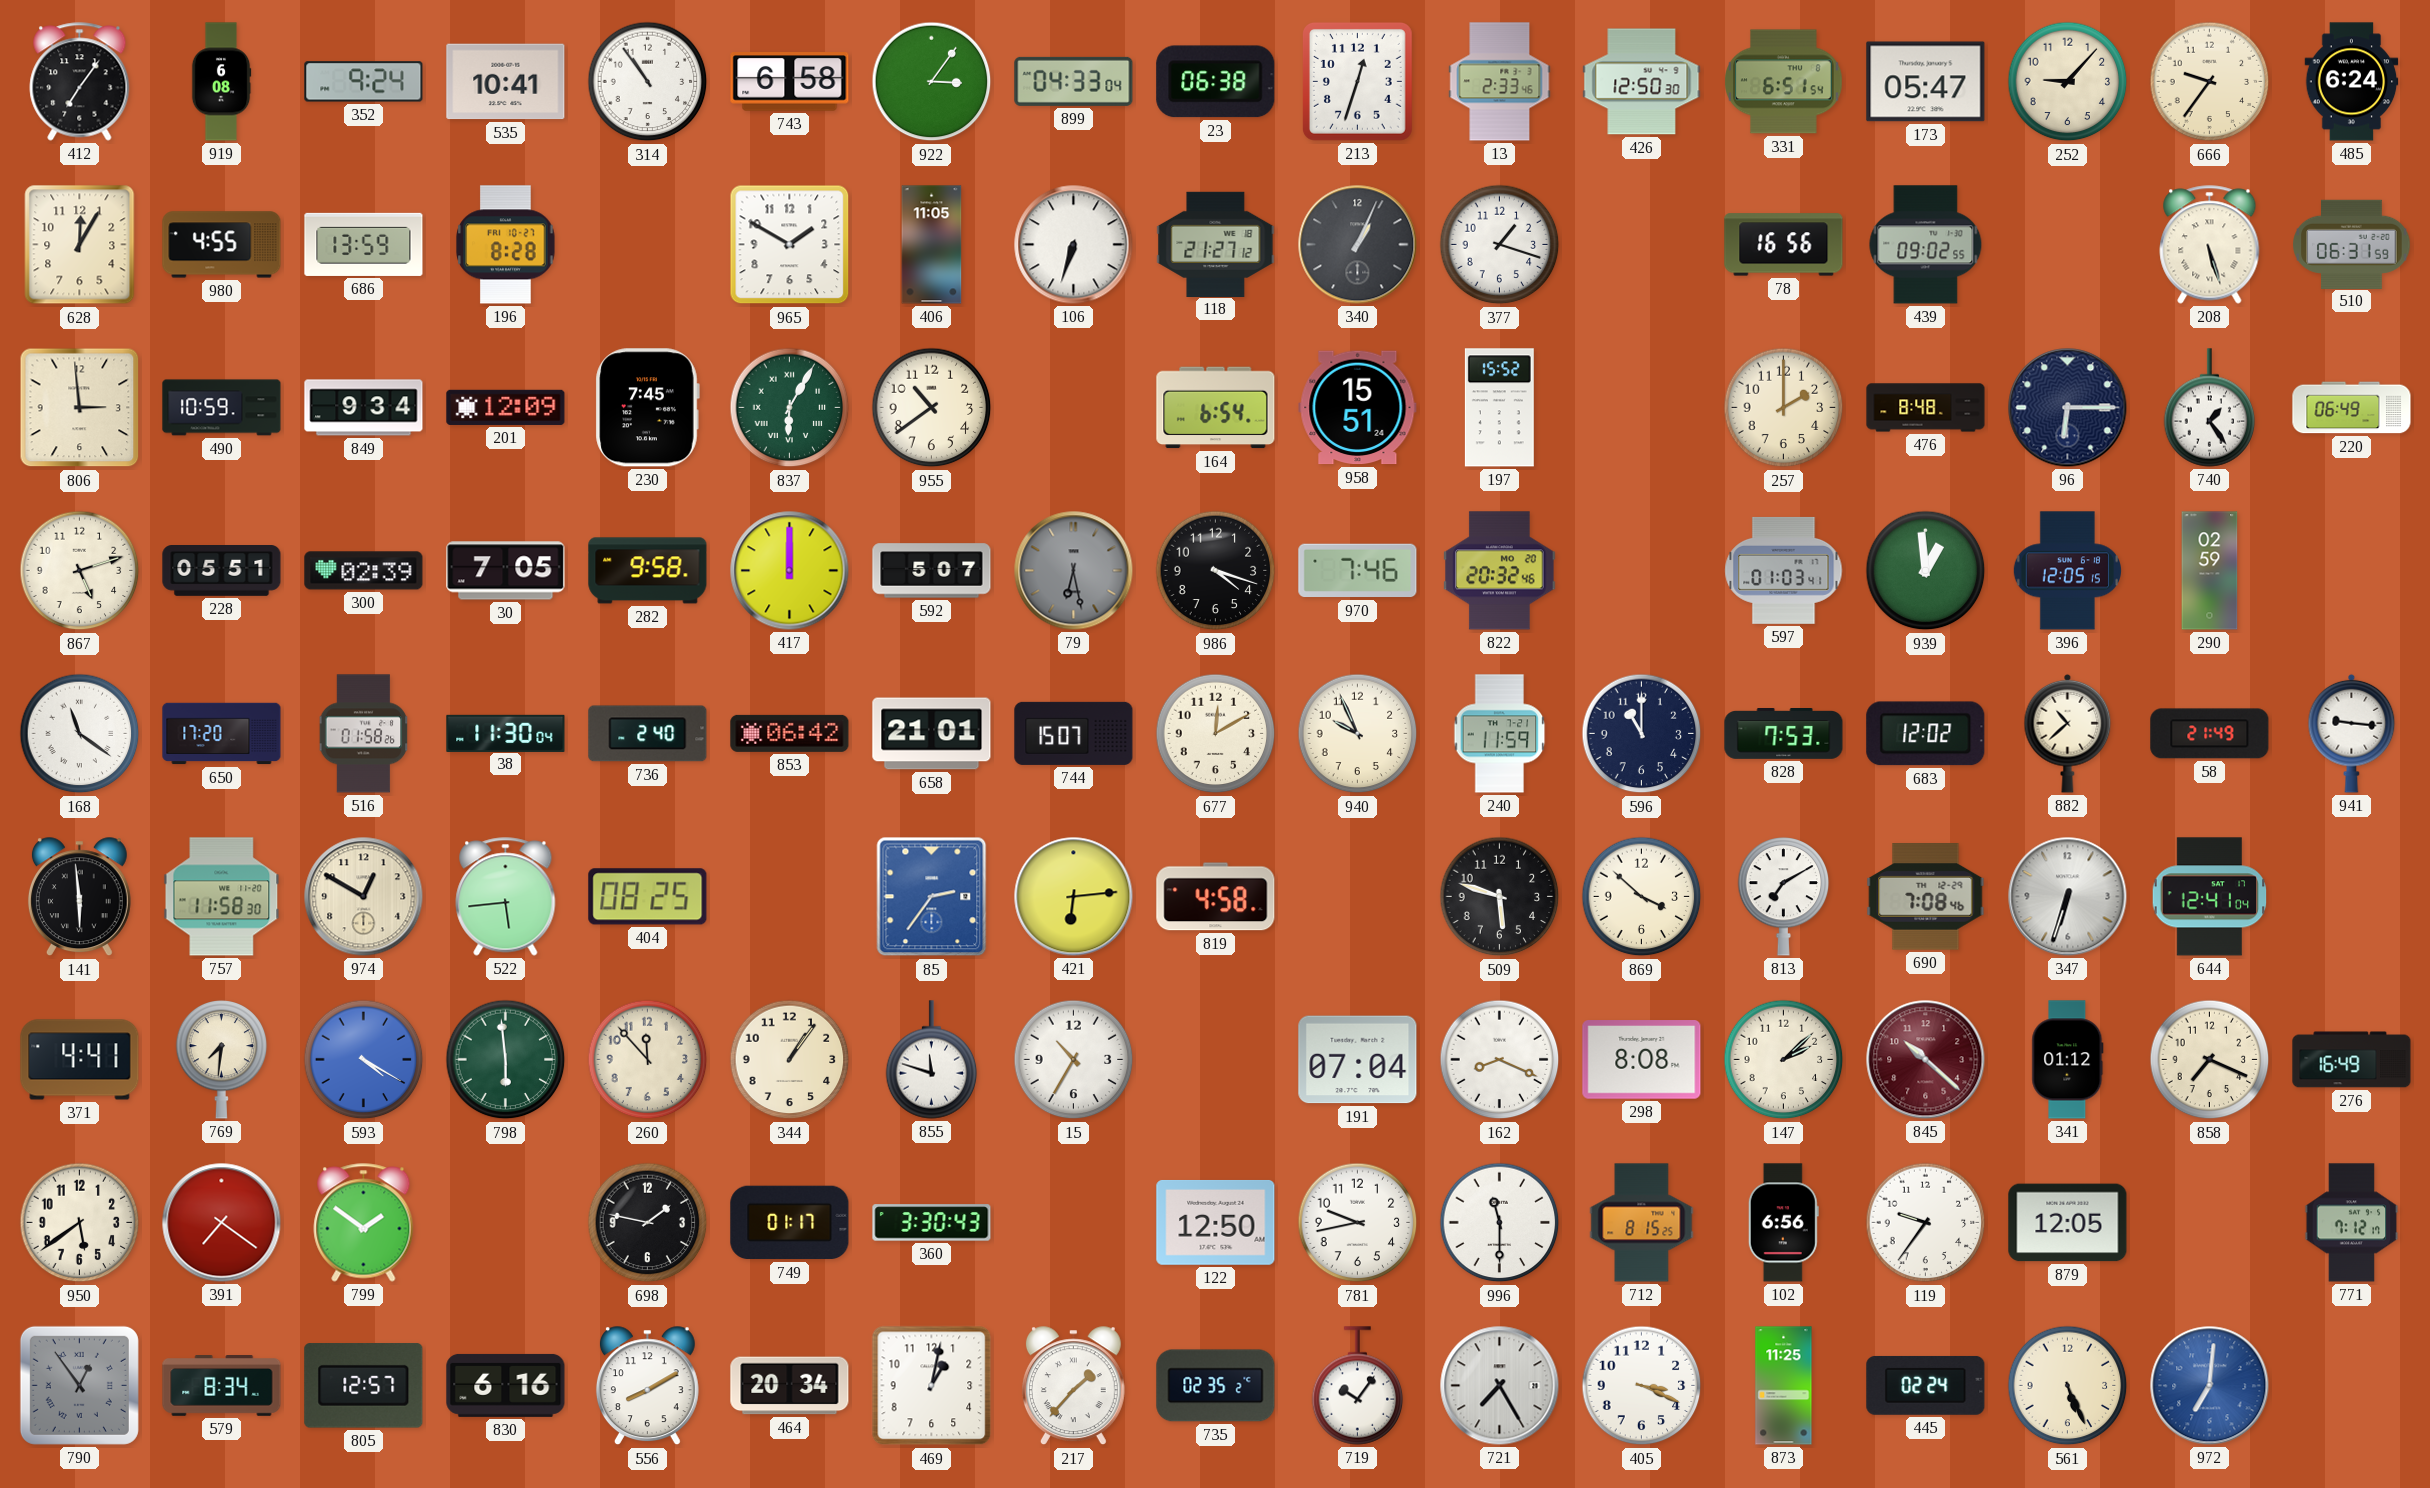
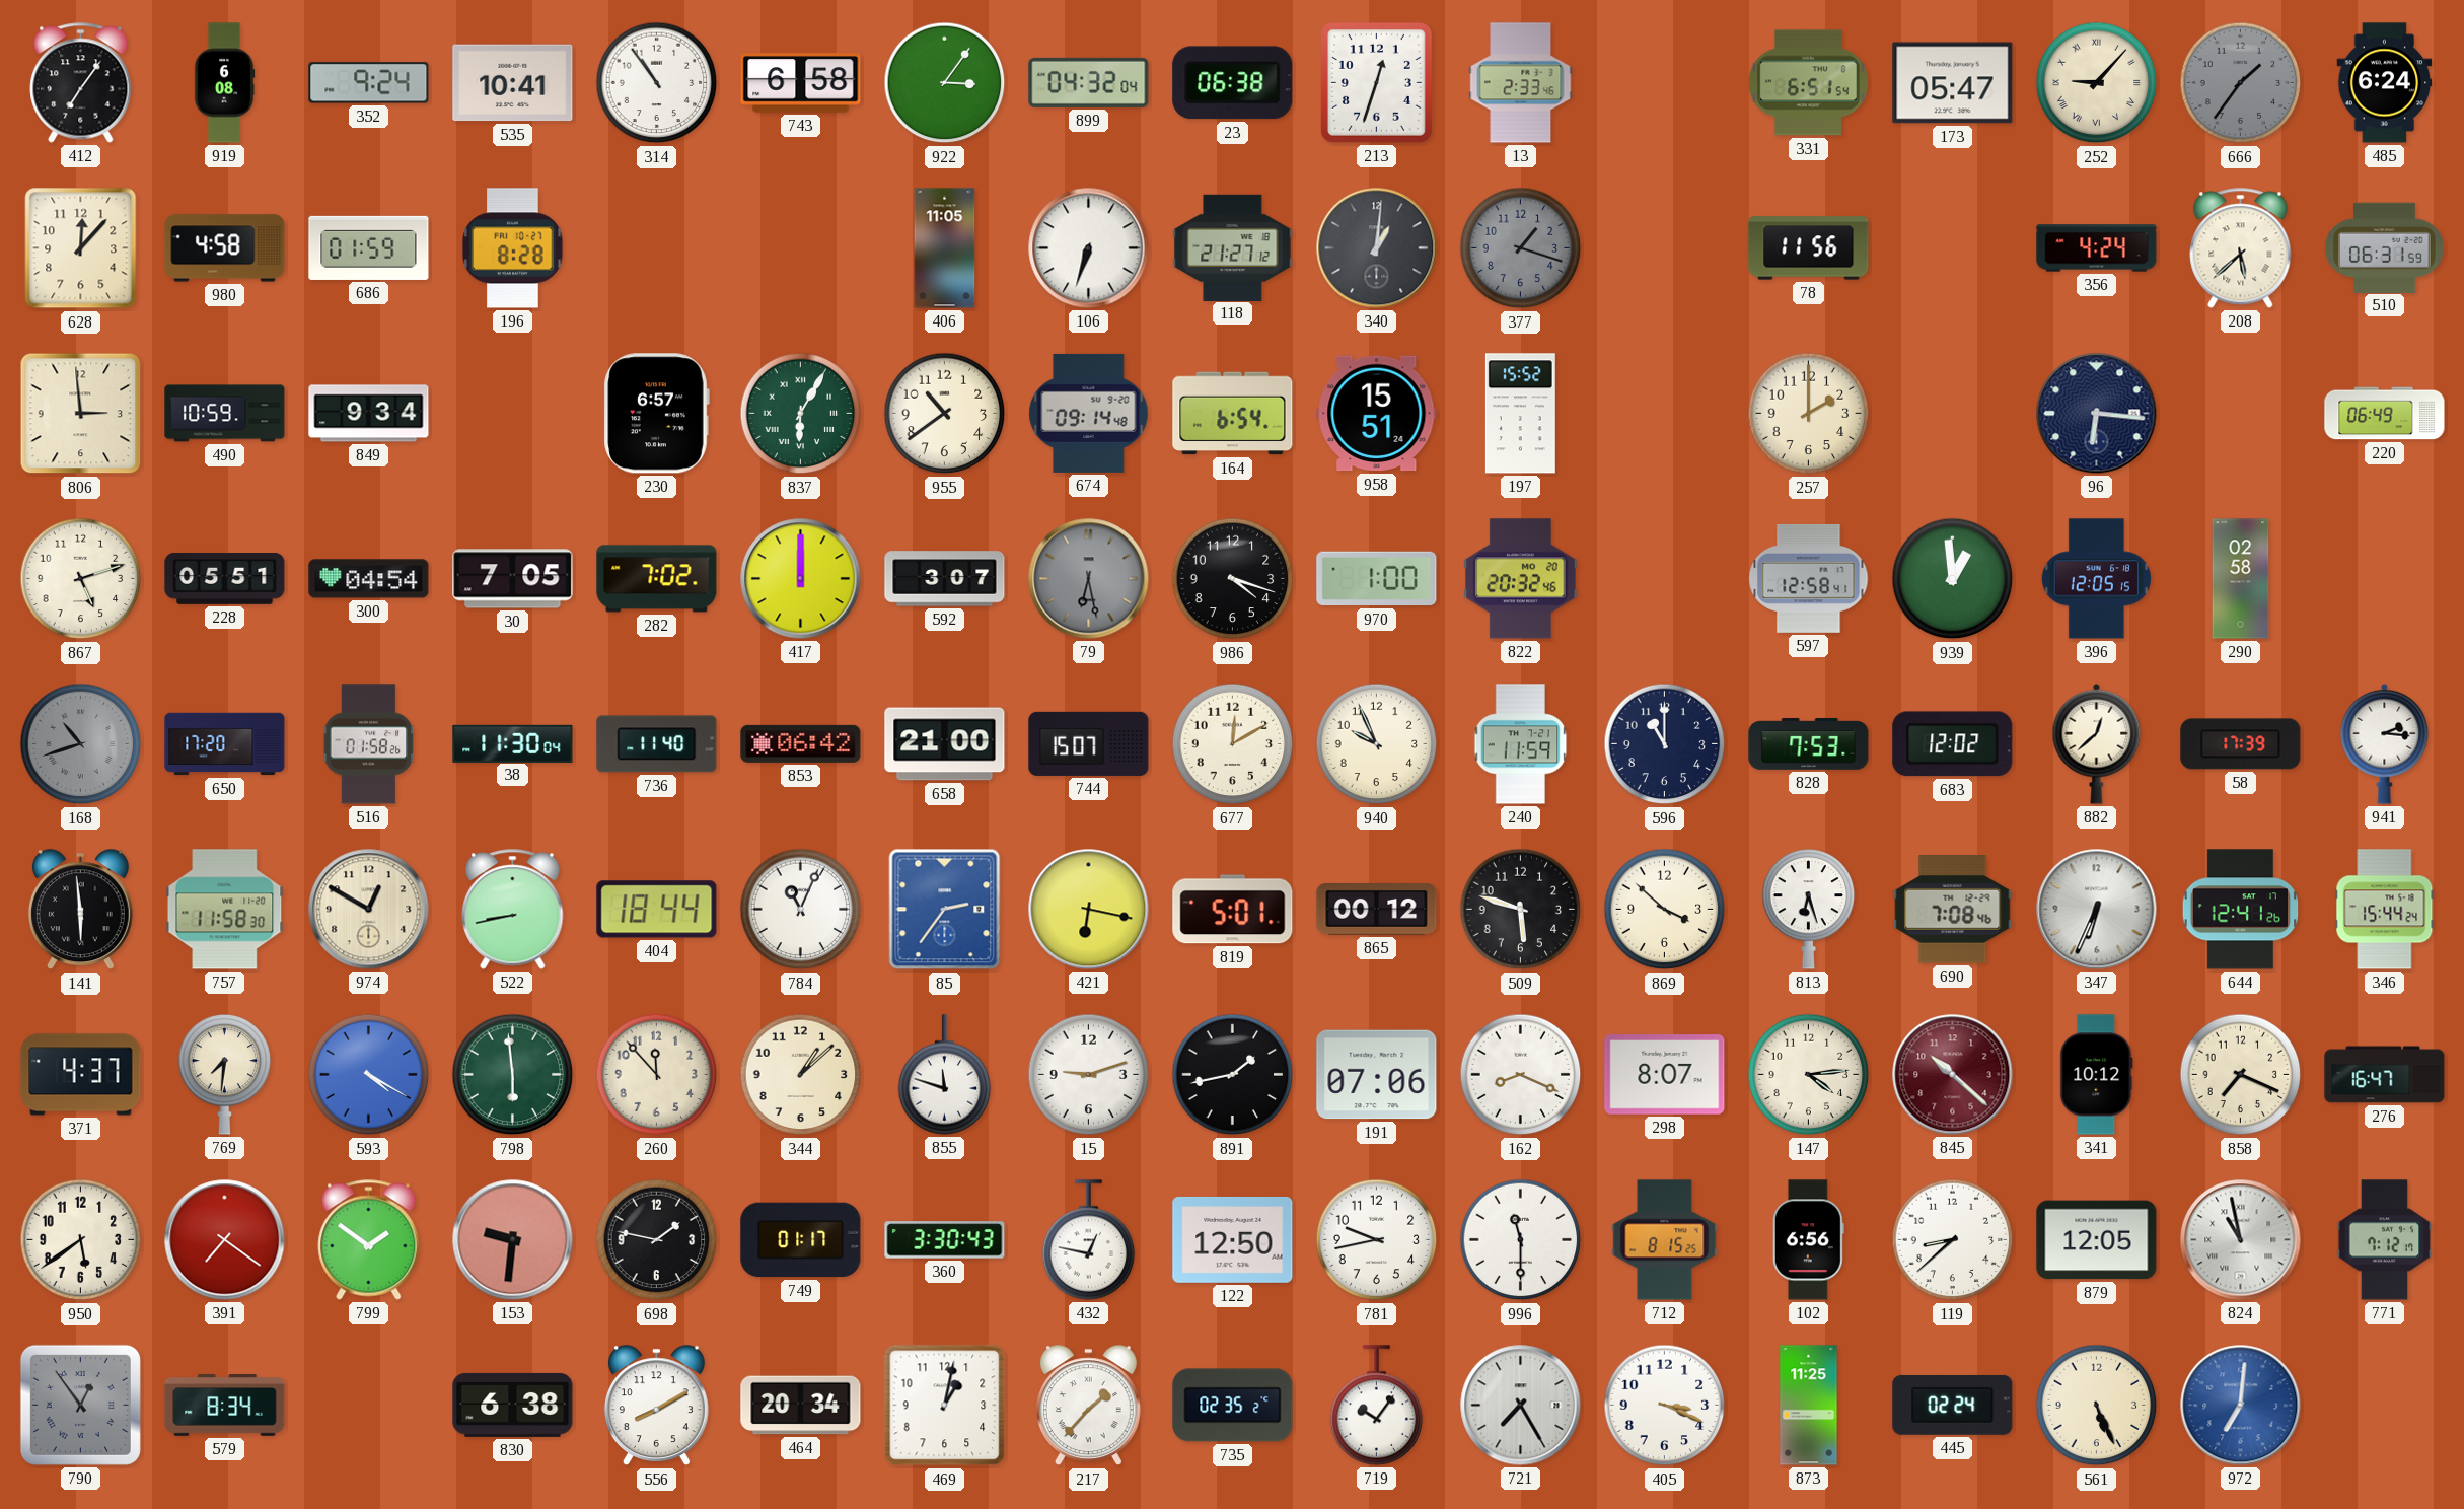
899: 04:33 -> 04:32 (1089, 82)
426: 12:50 -> none (1642, 82)
252 numerals: Arabic -> Roman (2097, 83)
666: 9:36 -> 1:36 (2241, 83)
666 dial: cream -> grey (2241, 83)
628: 12:05 -> 12:07 (81, 248)
980: 4:55 -> 4:58 (225, 248)
686: 13:59 -> 01:59 (369, 247)
965: 1:50 -> none (790, 245)
340: 1:04 -> 1:01 (1377, 248)
377 dial: white -> grey (1521, 248)
78: 16:56 -> 11:56 (1809, 248)
439: 09:02 -> none (1926, 245)
356: none -> 4:24 (2097, 248)
208: 5:27 -> 5:38 (2241, 248)
201: 12:09 -> none (506, 407)
230: 7:45 -> 6:57 (656, 414)
674: none -> 09:14 (1089, 413)
476: 8:48 -> none (1926, 408)
96: 6:15 -> 6:16 (2097, 414)
740: 1:24 -> none (2210, 408)
300: 02:39 -> 04:54 (369, 579)
282: 9:58 -> 7:02 (657, 579)
592: 5:07 -> 3:07 (945, 579)
970: 7:46 -> 1:00 (1377, 579)
597: 01:03 -> 12:58 (1809, 578)
290: 02:59 -> 02:58 (2241, 579)
168: 11:21 -> 10:42 (81, 744)
168 dial: white -> grey (81, 744)
736: 2:40 -> 11:40 (657, 744)
658: 21:01 -> 21:00 (945, 744)
882: 10:38 -> 12:38 (2097, 743)
58: 21:49 -> 17:39 (2241, 744)
941: 9:16 -> 2:16 (2385, 743)
522: 5:44 -> 8:43 (513, 910)
404: 08:25 -> 18:44 (657, 910)
784: none -> 11:04 (801, 910)
421: 6:14 -> 6:17 (1089, 910)
819: 4:58 -> 5:01 (1233, 910)
865: none -> 00:12 (1377, 910)
813: 7:10 -> 6:27 (1809, 909)
347: 6:33 -> 6:34 (2097, 910)
644: 12:41:04 -> 12:41:26 (2241, 910)
346: none -> 15:44 (2385, 910)
371: 4:41 -> 4:37 (81, 1075)
344: 1:06 -> 1:08 (801, 1075)
15: 10:35 -> 9:12 (1089, 1075)
891: none -> 1:43 (1233, 1075)
191: 07:04 -> 07:06 (1377, 1075)
298: 8:08 -> 8:07 (1665, 1075)
147: 2:08 -> 4:14 (1809, 1075)
341: 01:12 -> 10:12 (2097, 1075)
276: 16:49 -> 16:47 (2385, 1075)
153: none -> 9:31 (513, 1240)
432: none -> 12:47 (1089, 1240)
119: 9:36 -> 8:38 (1953, 1240)
824: none -> 10:58 (2241, 1240)
805: 12:57 -> none (364, 1386)
830: 6:16 -> 6:38 (513, 1405)
